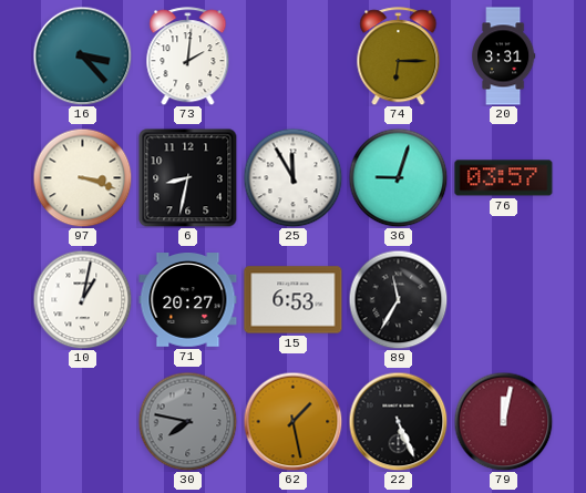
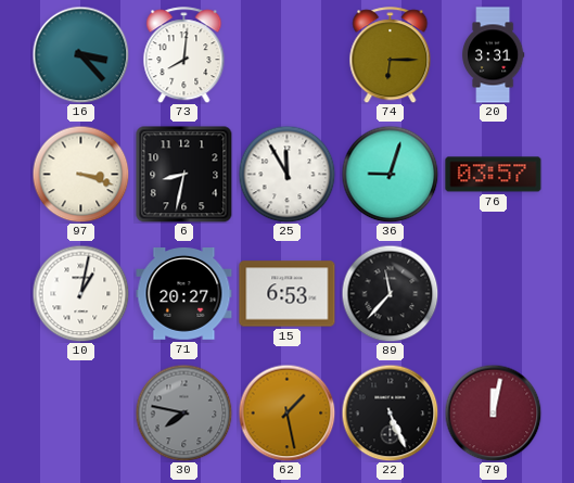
73: 2:01 -> 8:01 (184, 55)
89: 11:35 -> 11:37 (390, 293)
